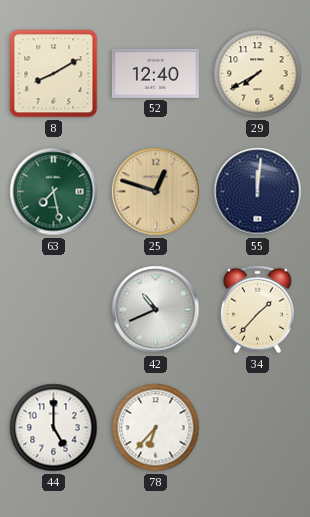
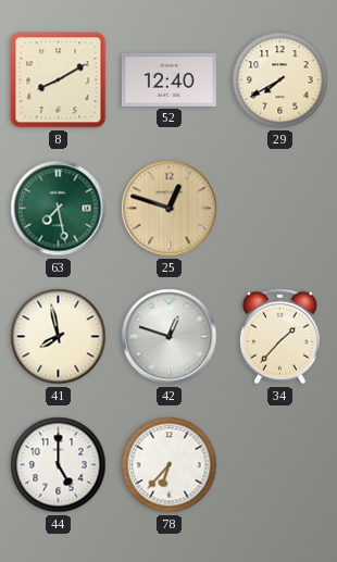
55: 12:01 -> none (258, 192)
41: none -> 7:58 (59, 337)
42: 10:41 -> 12:48 (170, 337)
